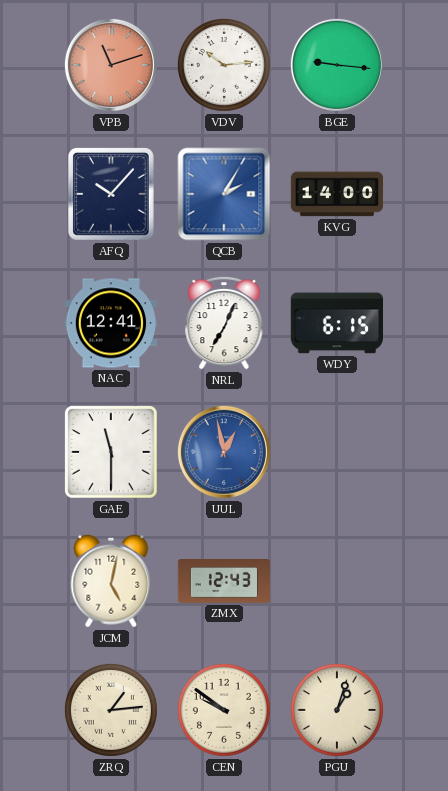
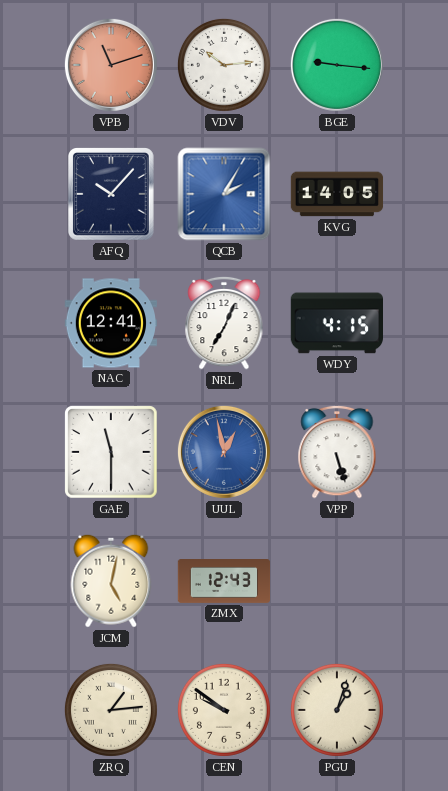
KVG: 14:00 -> 14:05 (337, 194)
WDY: 6:15 -> 4:15 (336, 323)
VPP: none -> 5:27 (337, 452)
